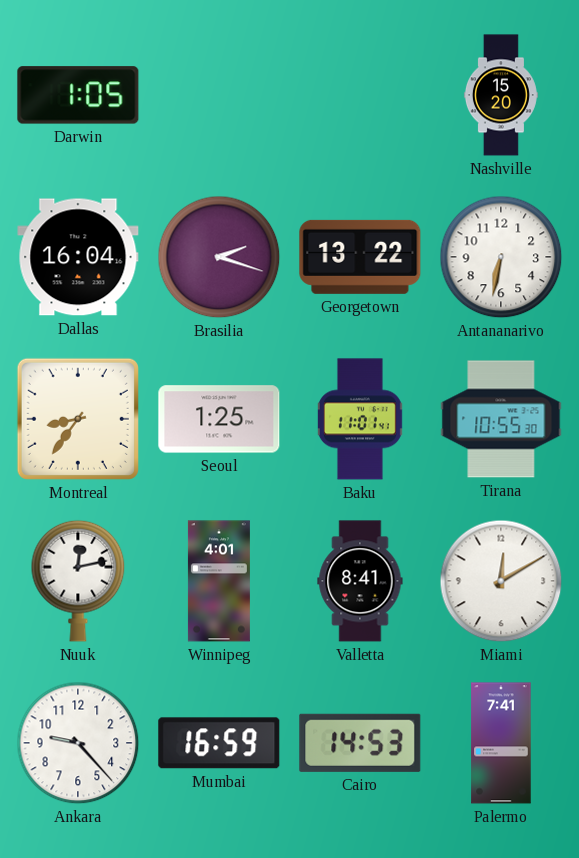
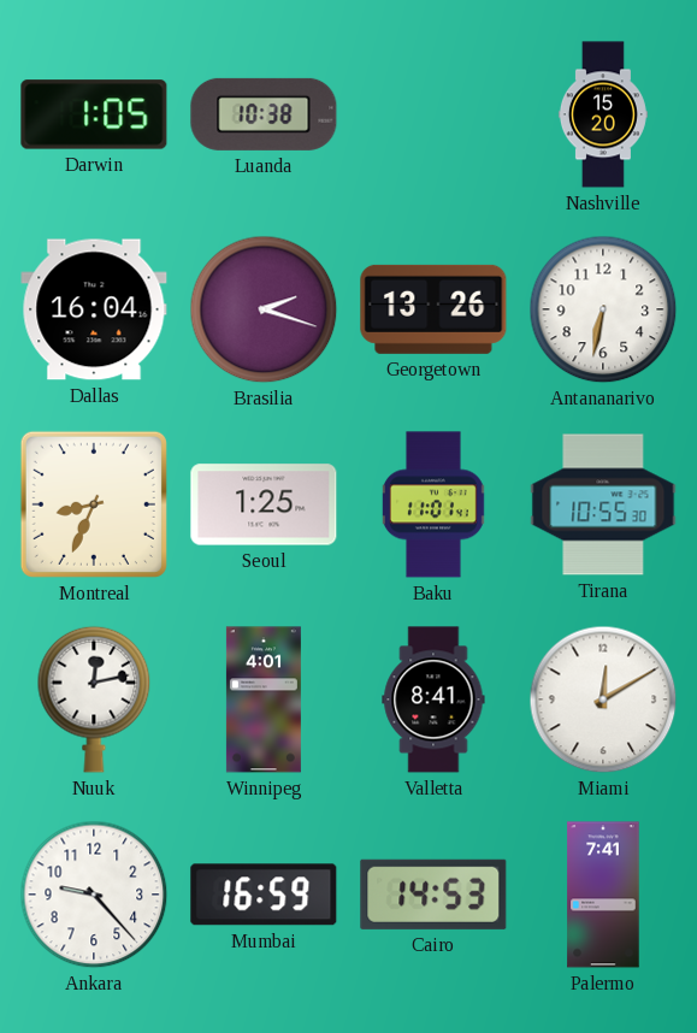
Luanda: none -> 10:38 (264, 114)
Georgetown: 13:22 -> 13:26 (433, 309)
Montreal: 8:36 -> 8:34 (94, 504)
